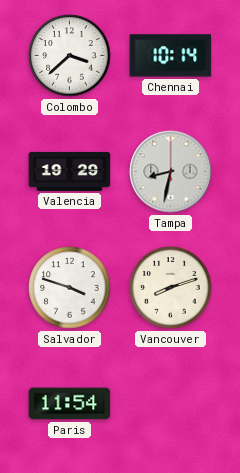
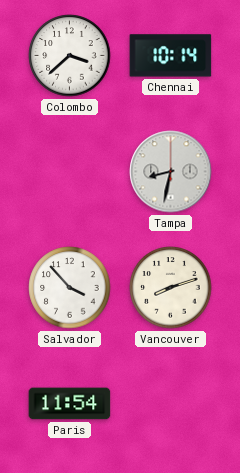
Valencia: 19:29 -> none (70, 171)
Salvador: 3:48 -> 3:53 (70, 288)
